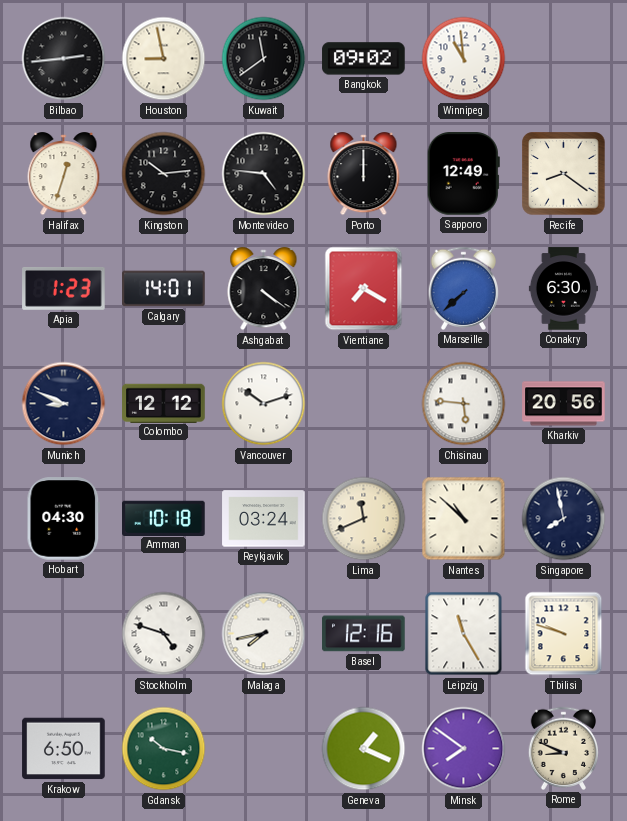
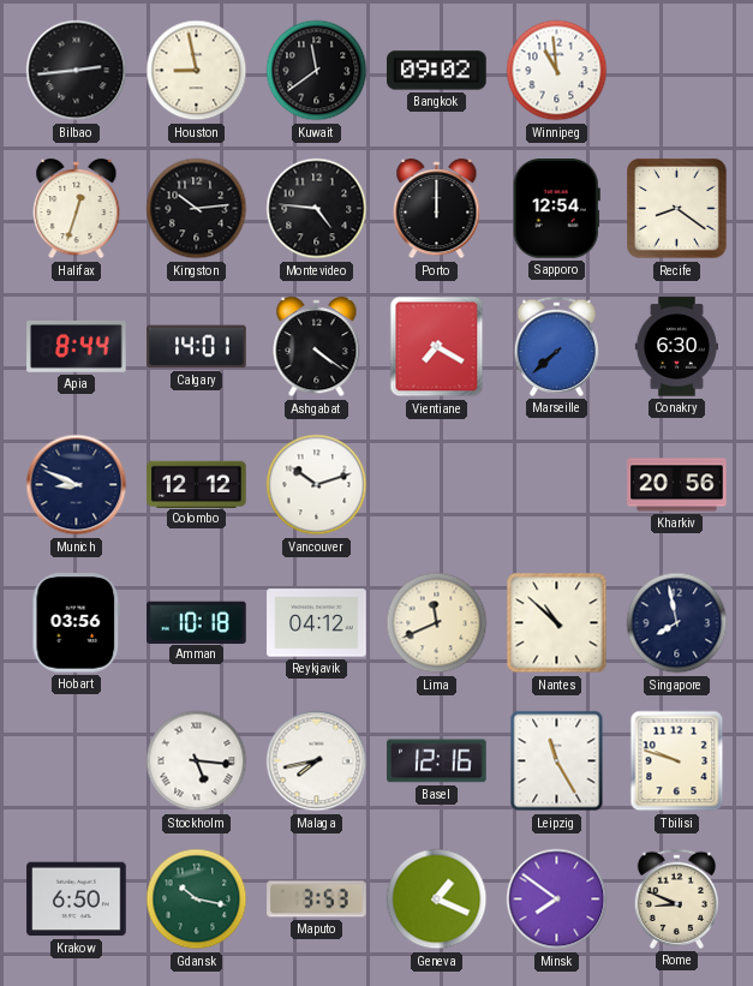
Sapporo: 12:49 -> 12:54 (556, 209)
Apia: 1:23 -> 8:44 (77, 347)
Chisinau: 5:46 -> none (464, 404)
Hobart: 04:30 -> 03:56 (77, 623)
Reykjavik: 03:24 -> 04:12 (317, 623)
Stockholm: 4:48 -> 5:16 (197, 761)
Maputo: none -> 3:53 (317, 900)
